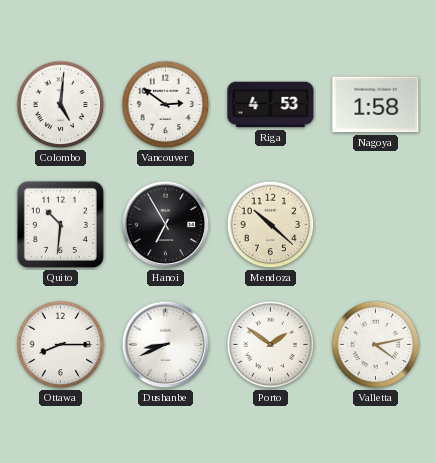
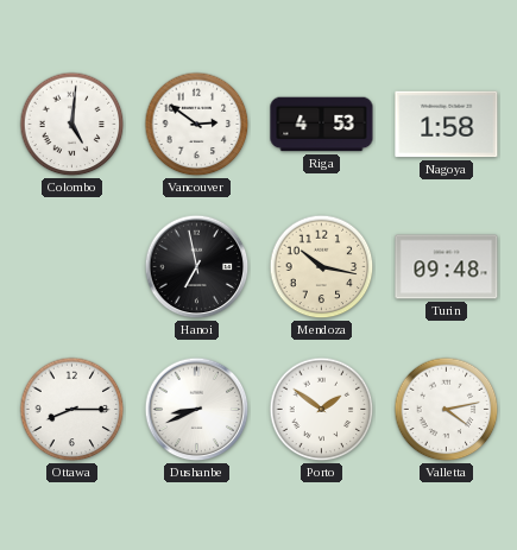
Quito: 10:31 -> none (60, 224)
Hanoi: 6:55 -> 6:58 (197, 267)
Mendoza: 10:22 -> 10:17 (322, 267)
Turin: none -> 09:48 (447, 267)
